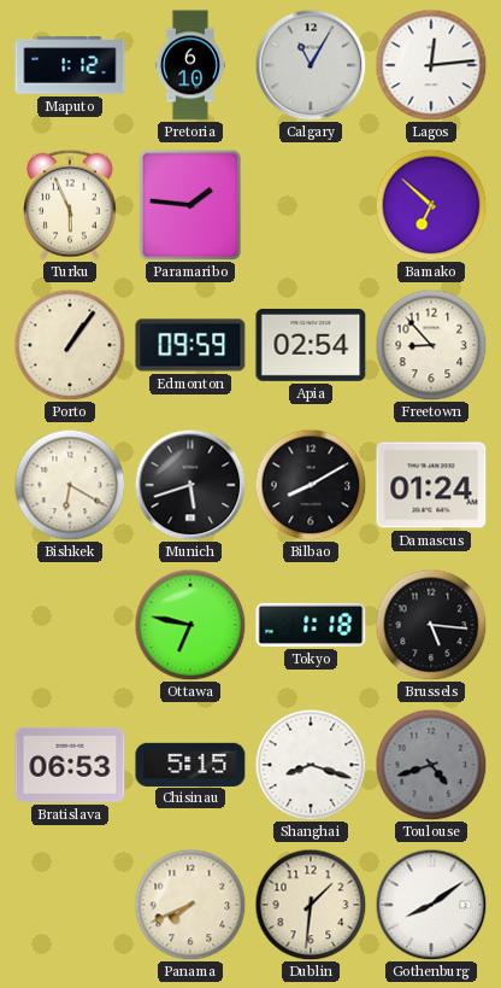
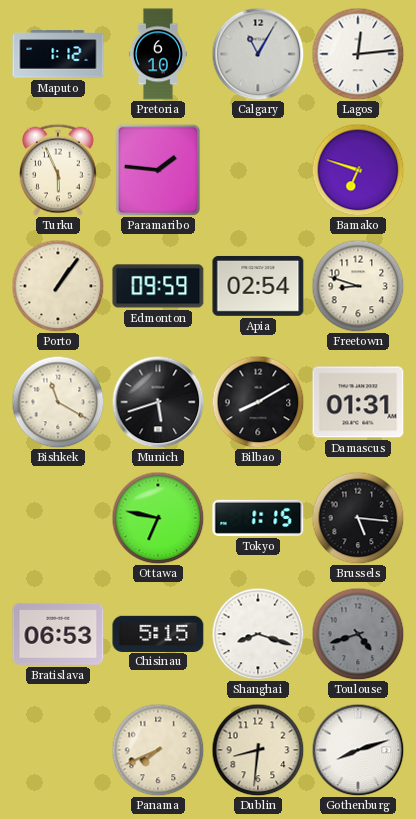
Bamako: 6:52 -> 6:48 (358, 170)
Freetown: 8:53 -> 8:48 (358, 286)
Bishkek: 6:20 -> 11:20 (58, 402)
Damascus: 01:24 -> 01:31 (358, 402)
Tokyo: 1:18 -> 1:15 (258, 518)
Dublin: 1:31 -> 8:31 (258, 750)
Gothenburg: 8:09 -> 8:12 (358, 750)
